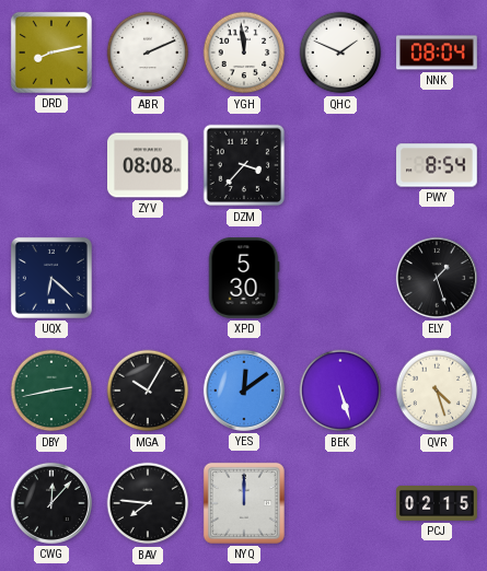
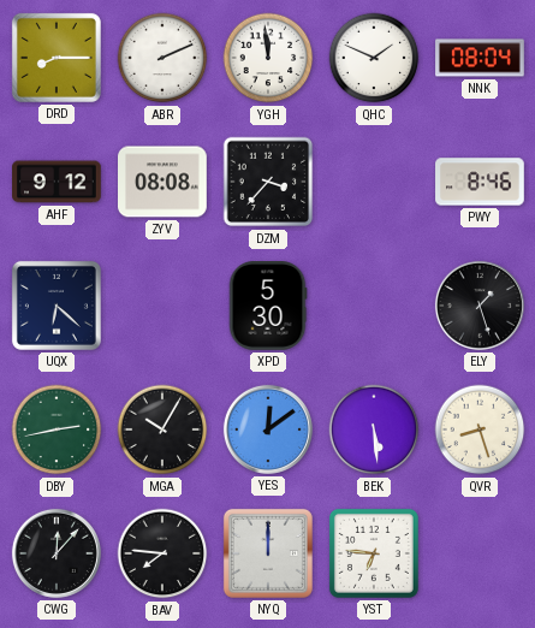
DRD: 8:13 -> 8:15 (57, 58)
AHF: none -> 9:12 (57, 182)
PWY: 8:54 -> 8:46 (480, 182)
BEK: 5:27 -> 5:29 (374, 429)
QVR: 4:27 -> 8:27 (480, 429)
YST: none -> 6:46 (374, 553)
PCJ: 02:15 -> none (437, 504)
